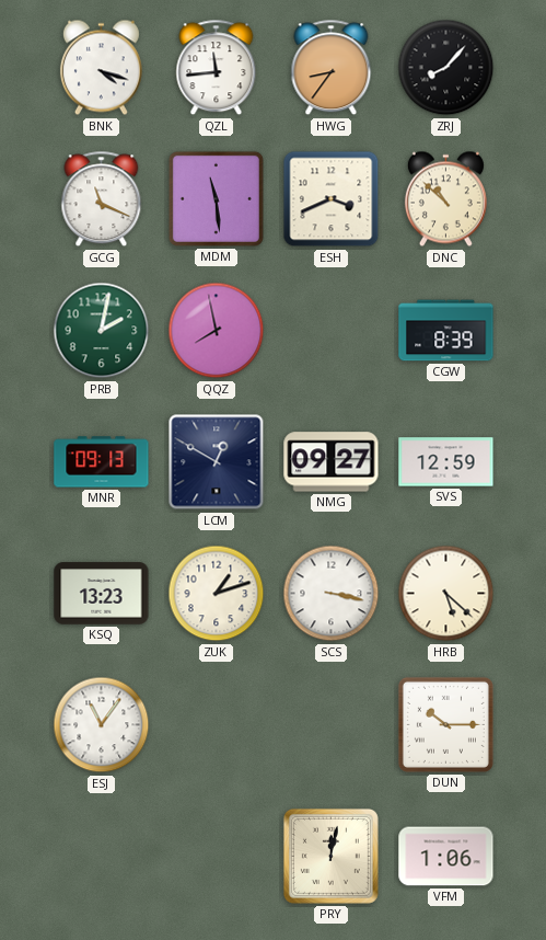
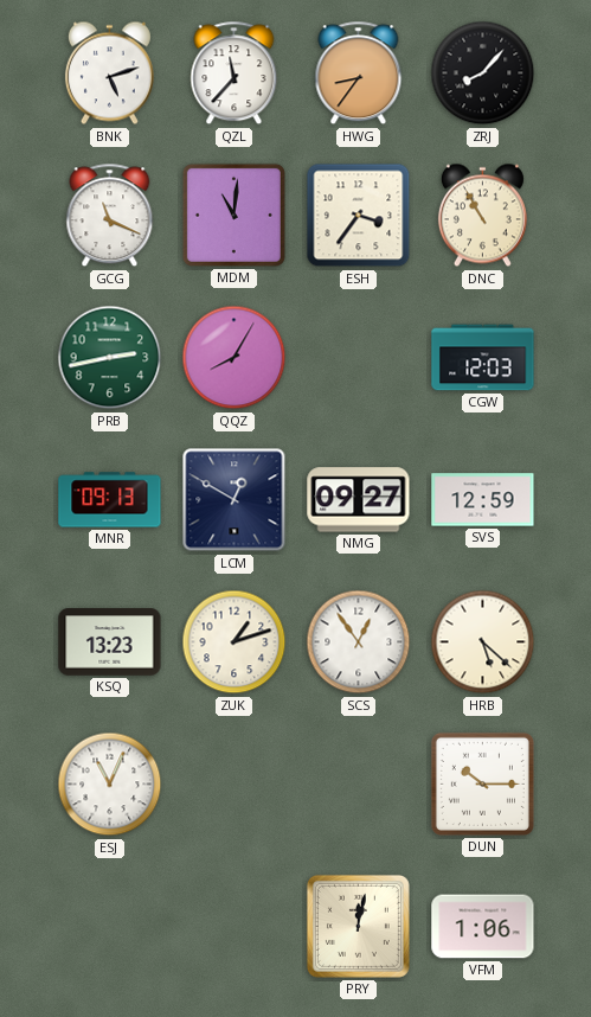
BNK: 4:18 -> 5:12 (109, 73)
QZL: 11:44 -> 11:37 (235, 73)
MDM: 11:29 -> 11:01 (233, 215)
ESH: 3:41 -> 3:36 (359, 216)
DNC: 10:52 -> 10:55 (482, 216)
PRB: 2:02 -> 2:43 (110, 358)
QQZ: 7:58 -> 8:05 (235, 358)
CGW: 8:39 -> 12:03 (483, 358)
SCS: 3:17 -> 12:54 (359, 642)
ESJ: 11:06 -> 11:04 (110, 785)
